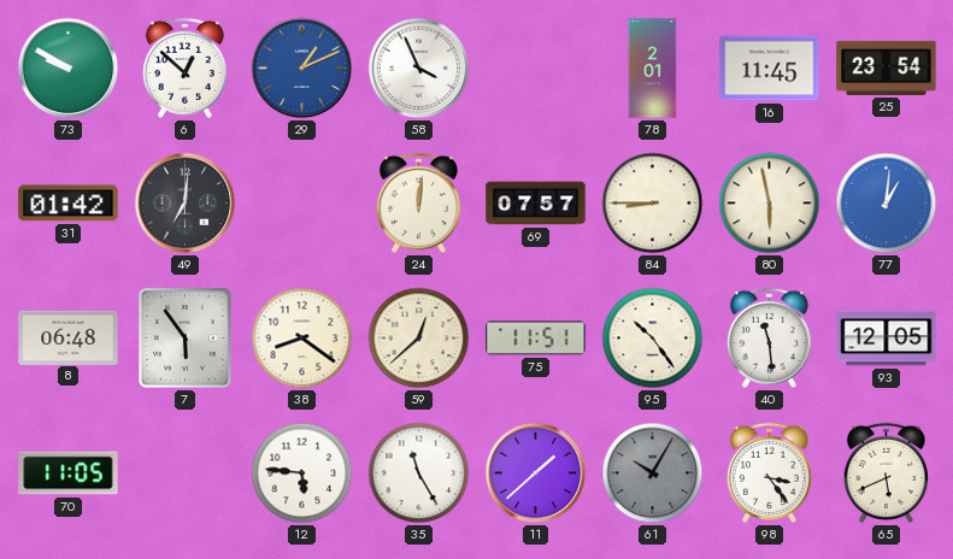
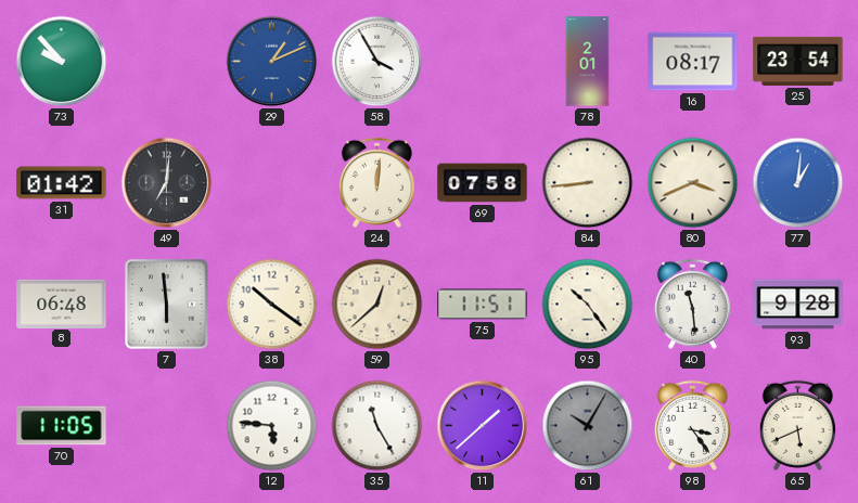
73: 9:50 -> 9:53 (62, 62)
6: 12:52 -> none (184, 67)
58: 3:56 -> 3:55 (377, 62)
16: 11:45 -> 08:17 (693, 62)
69: 07:57 -> 07:58 (483, 183)
84: 8:45 -> 8:44 (588, 183)
80: 5:58 -> 3:41 (693, 183)
7: 5:54 -> 5:59 (167, 305)
38: 8:21 -> 10:21 (272, 305)
93: 12:05 -> 9:28 (798, 305)
